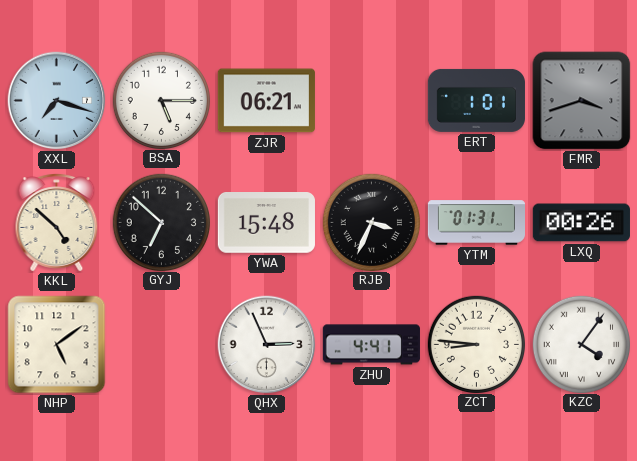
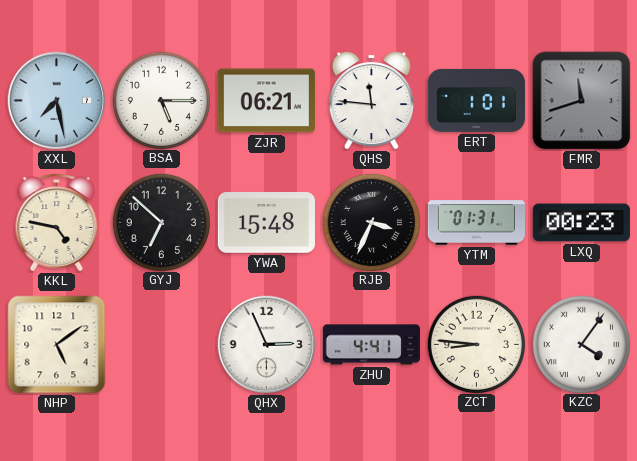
XXL: 7:18 -> 7:28 (57, 101)
QHS: none -> 11:46 (371, 100)
FMR: 3:42 -> 11:42 (582, 101)
KKL: 4:52 -> 4:47 (57, 223)
LXQ: 00:26 -> 00:23 (581, 223)
